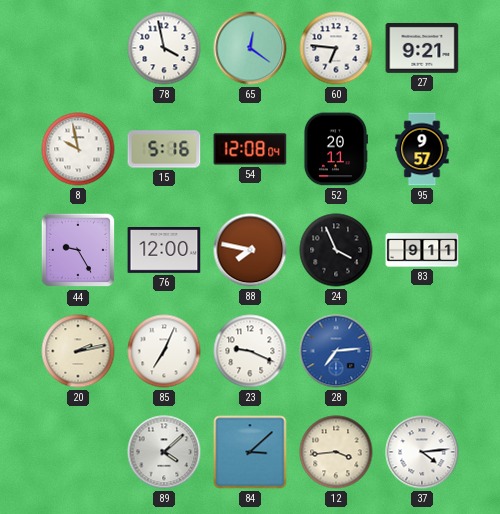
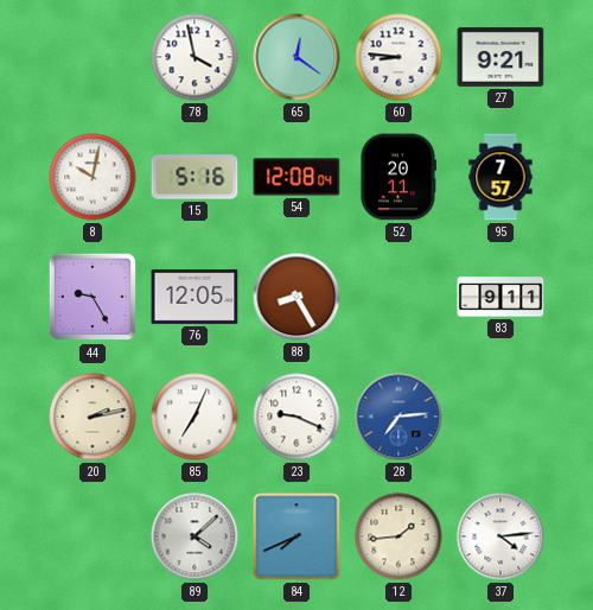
60: 6:46 -> 8:46 (398, 57)
8: 9:58 -> 10:02 (93, 177)
95: 9:57 -> 7:57 (500, 177)
76: 12:00 -> 12:05 (195, 298)
88: 7:47 -> 8:25 (296, 297)
24: 3:56 -> none (336, 250)
84: 3:08 -> 7:41 (296, 536)
12: 3:44 -> 1:44 (398, 536)
